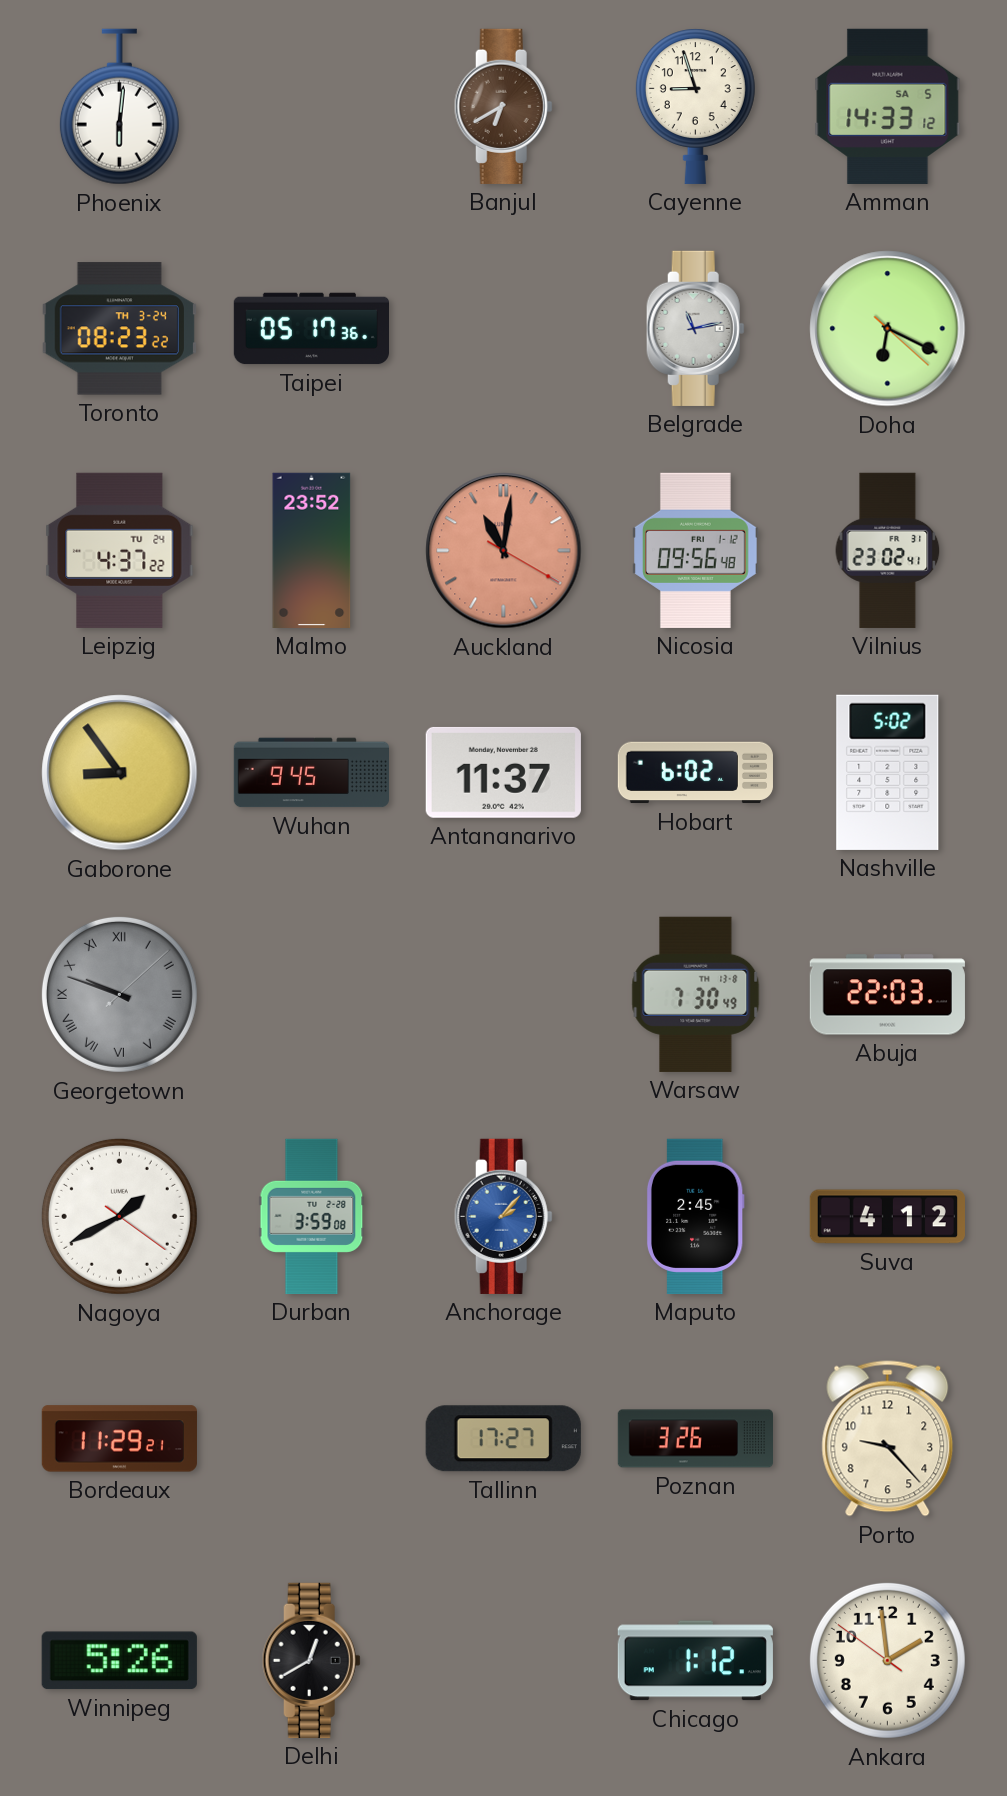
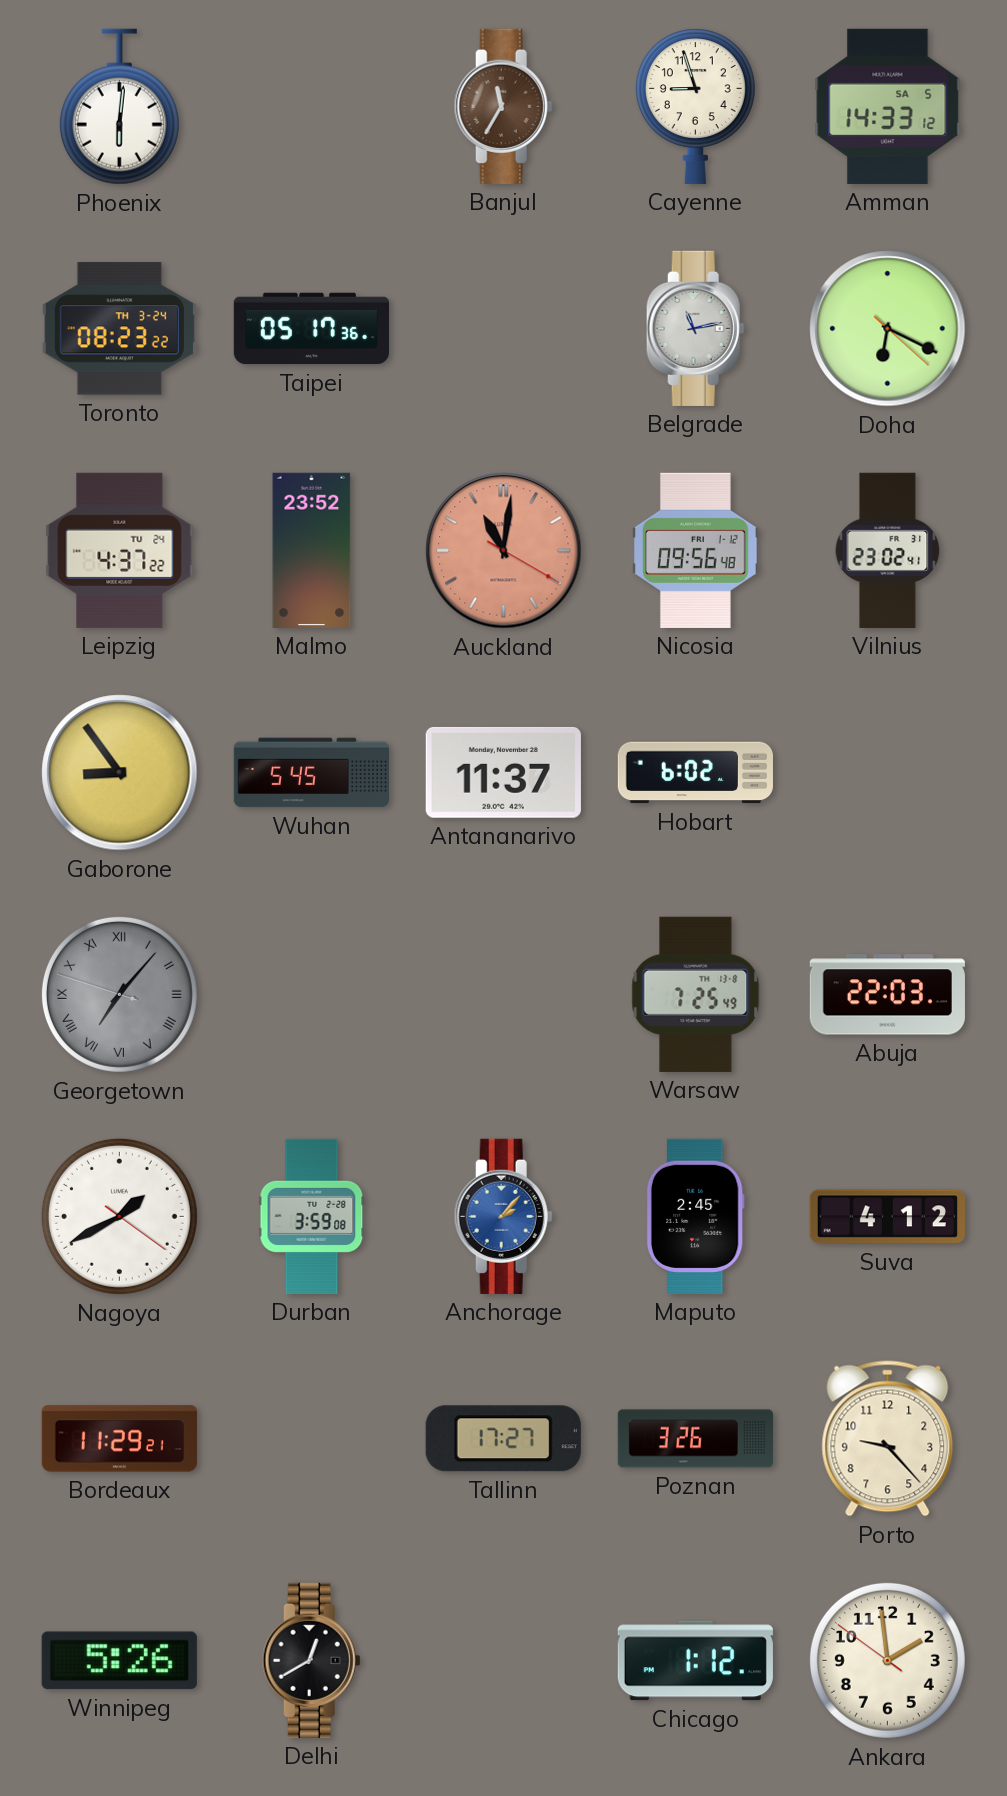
Banjul: 6:40 -> 11:35 (503, 106)
Wuhan: 9:45 -> 5:45 (311, 773)
Nashville: 5:02 -> none (888, 772)
Georgetown: 9:48 -> 7:06 (119, 994)
Warsaw: 7:30 -> 7:25 (696, 994)
